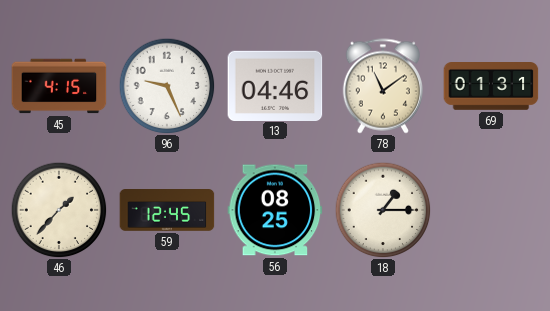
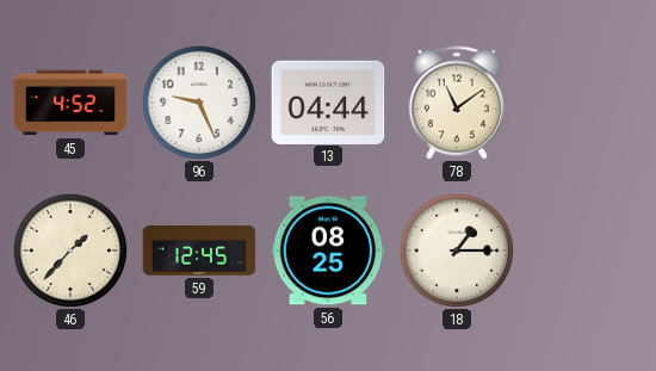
45: 4:15 -> 4:52 (70, 103)
13: 04:46 -> 04:44 (328, 101)
69: 01:31 -> none (491, 87)
